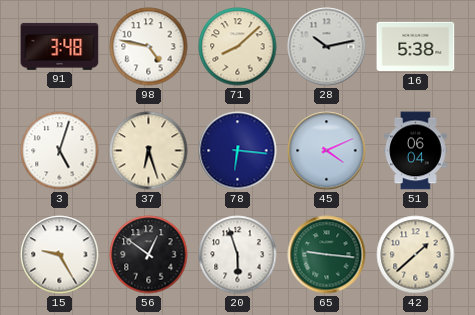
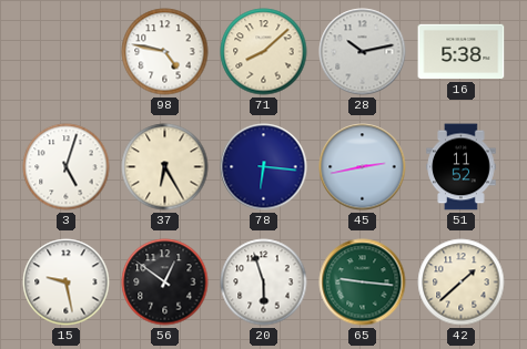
91: 3:48 -> none (60, 46)
37: 6:27 -> 6:25 (165, 167)
45: 4:11 -> 2:43 (363, 167)
51: 06:04 -> 11:52 (462, 167)
15: 9:25 -> 9:28 (67, 283)
